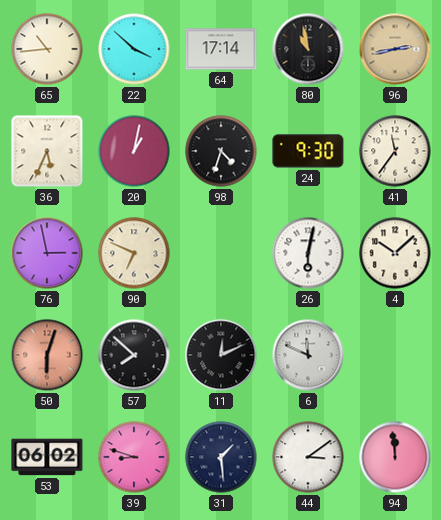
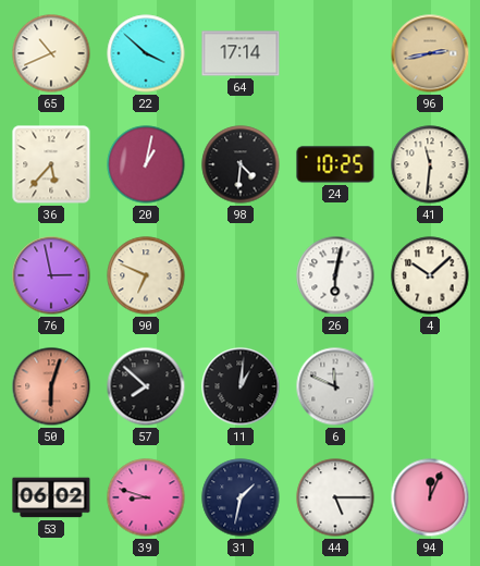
65: 10:44 -> 10:41 (51, 53)
80: 10:58 -> none (308, 49)
36: 5:34 -> 5:37 (51, 164)
98: 4:33 -> 4:31 (241, 164)
24: 9:30 -> 10:25 (335, 164)
41: 11:36 -> 11:31 (430, 164)
11: 12:11 -> 1:01 (241, 386)
31: 1:29 -> 1:32 (241, 497)
44: 3:09 -> 5:15 (335, 497)
94: 11:59 -> 12:04 (430, 497)
